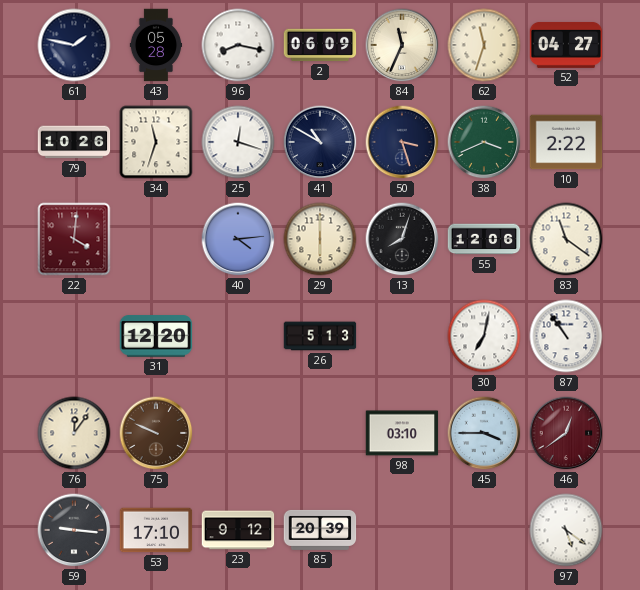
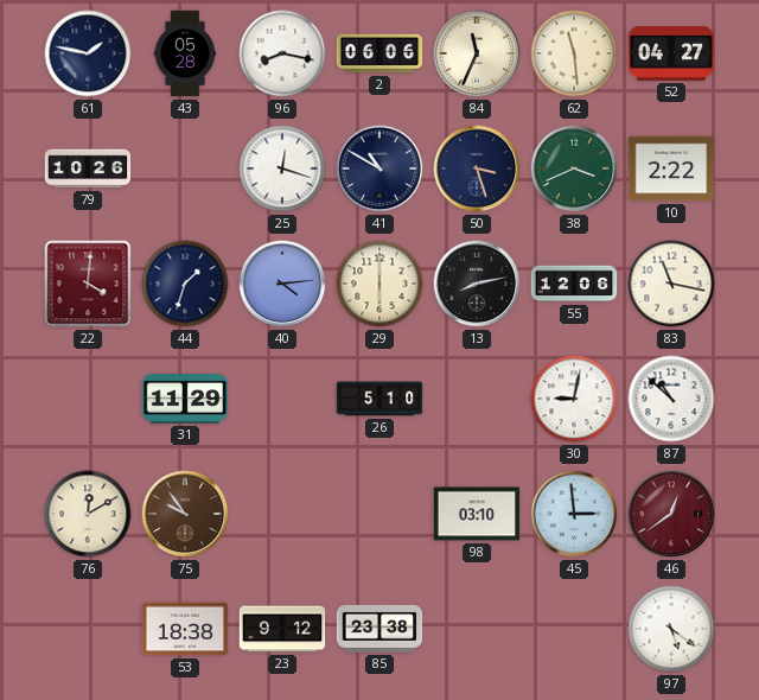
2: 06:09 -> 06:06 (379, 53)
62: 11:33 -> 11:29 (574, 53)
34: 11:33 -> none (156, 142)
44: none -> 1:33 (185, 284)
13: 8:03 -> 8:13 (477, 284)
83: 11:21 -> 11:17 (671, 284)
31: 12:20 -> 11:29 (185, 399)
26: 5:13 -> 5:10 (379, 399)
30: 7:02 -> 9:02 (574, 399)
87: 10:54 -> 10:52 (671, 399)
76: 12:06 -> 12:10 (88, 514)
75: 9:49 -> 9:54 (185, 514)
45: 3:45 -> 2:59 (574, 514)
59: 9:16 -> none (74, 530)
53: 17:10 -> 18:38 (185, 629)
85: 20:39 -> 23:38 (379, 629)
